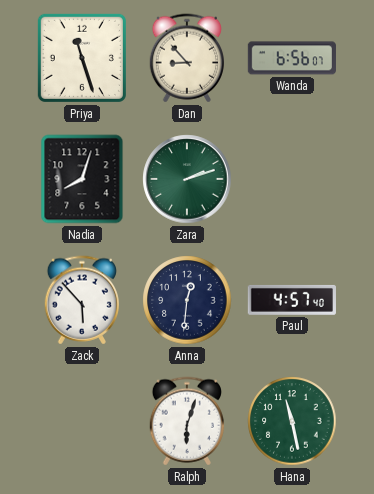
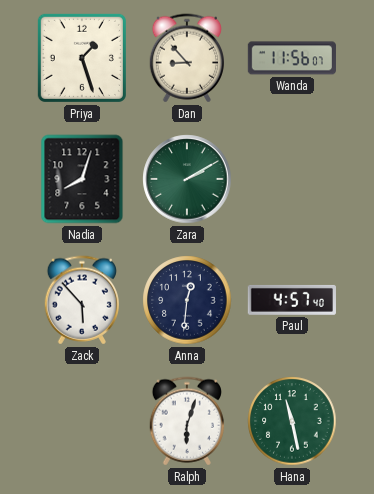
Priya: 11:27 -> 1:27 (82, 58)
Wanda: 6:56 -> 11:56 (292, 58)
Zara: 2:12 -> 2:10 (187, 179)
